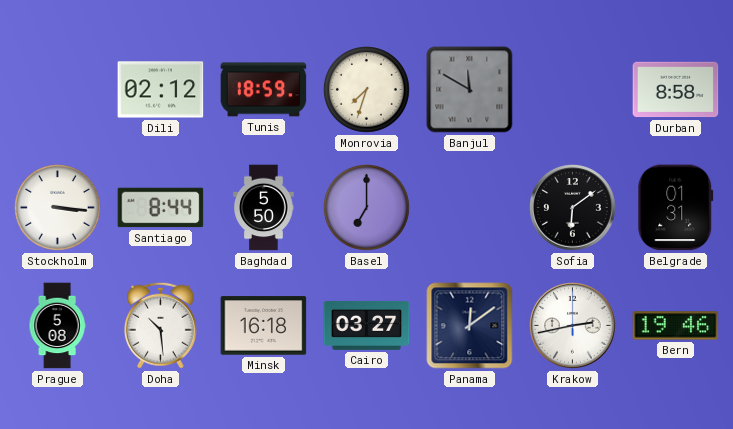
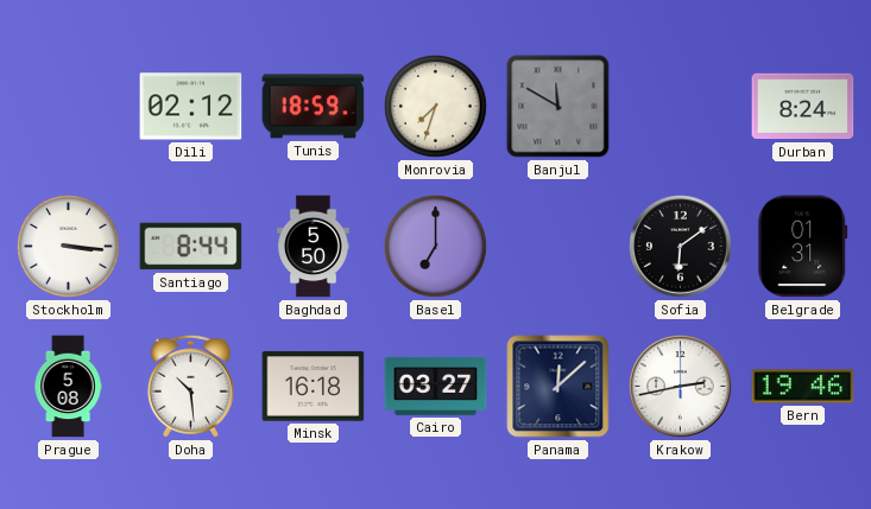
Durban: 8:58 -> 8:24 (803, 107)
Panama: 12:09 -> 12:08 (558, 387)
